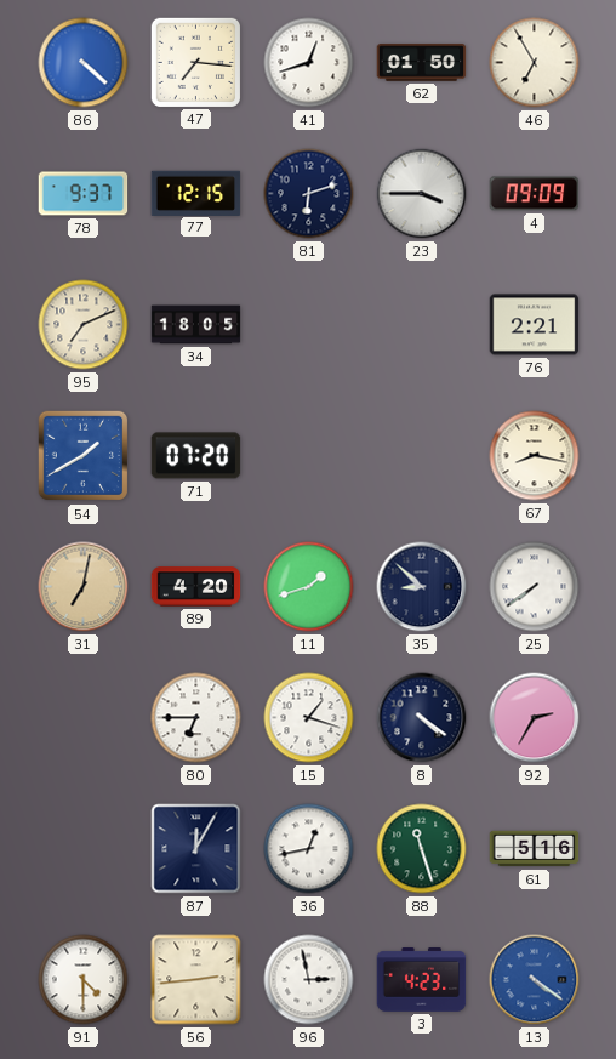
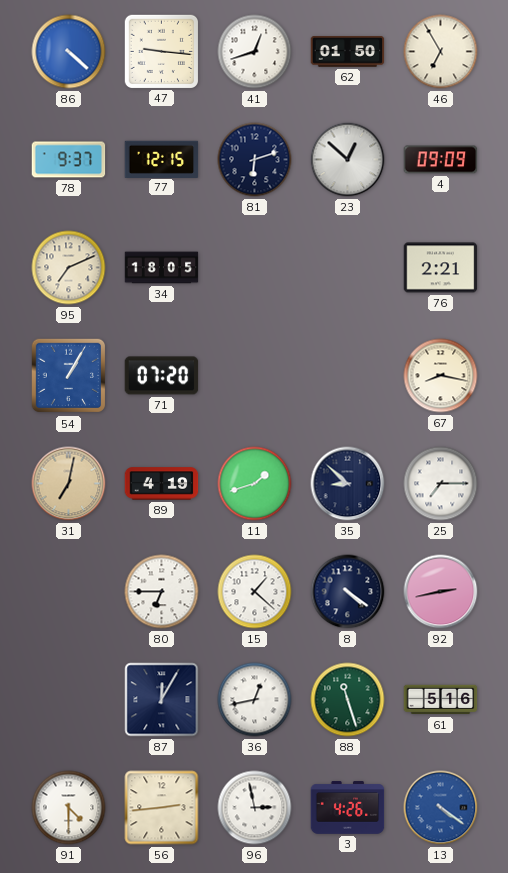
47: 7:16 -> 9:16 (161, 51)
23: 3:45 -> 12:52 (348, 160)
54: 1:40 -> 1:05 (69, 376)
89: 4:20 -> 4:19 (162, 484)
25: 7:39 -> 7:15 (441, 484)
15: 1:18 -> 1:22 (255, 592)
92: 2:35 -> 2:43 (441, 592)
3: 4:23 -> 4:26 (348, 808)
